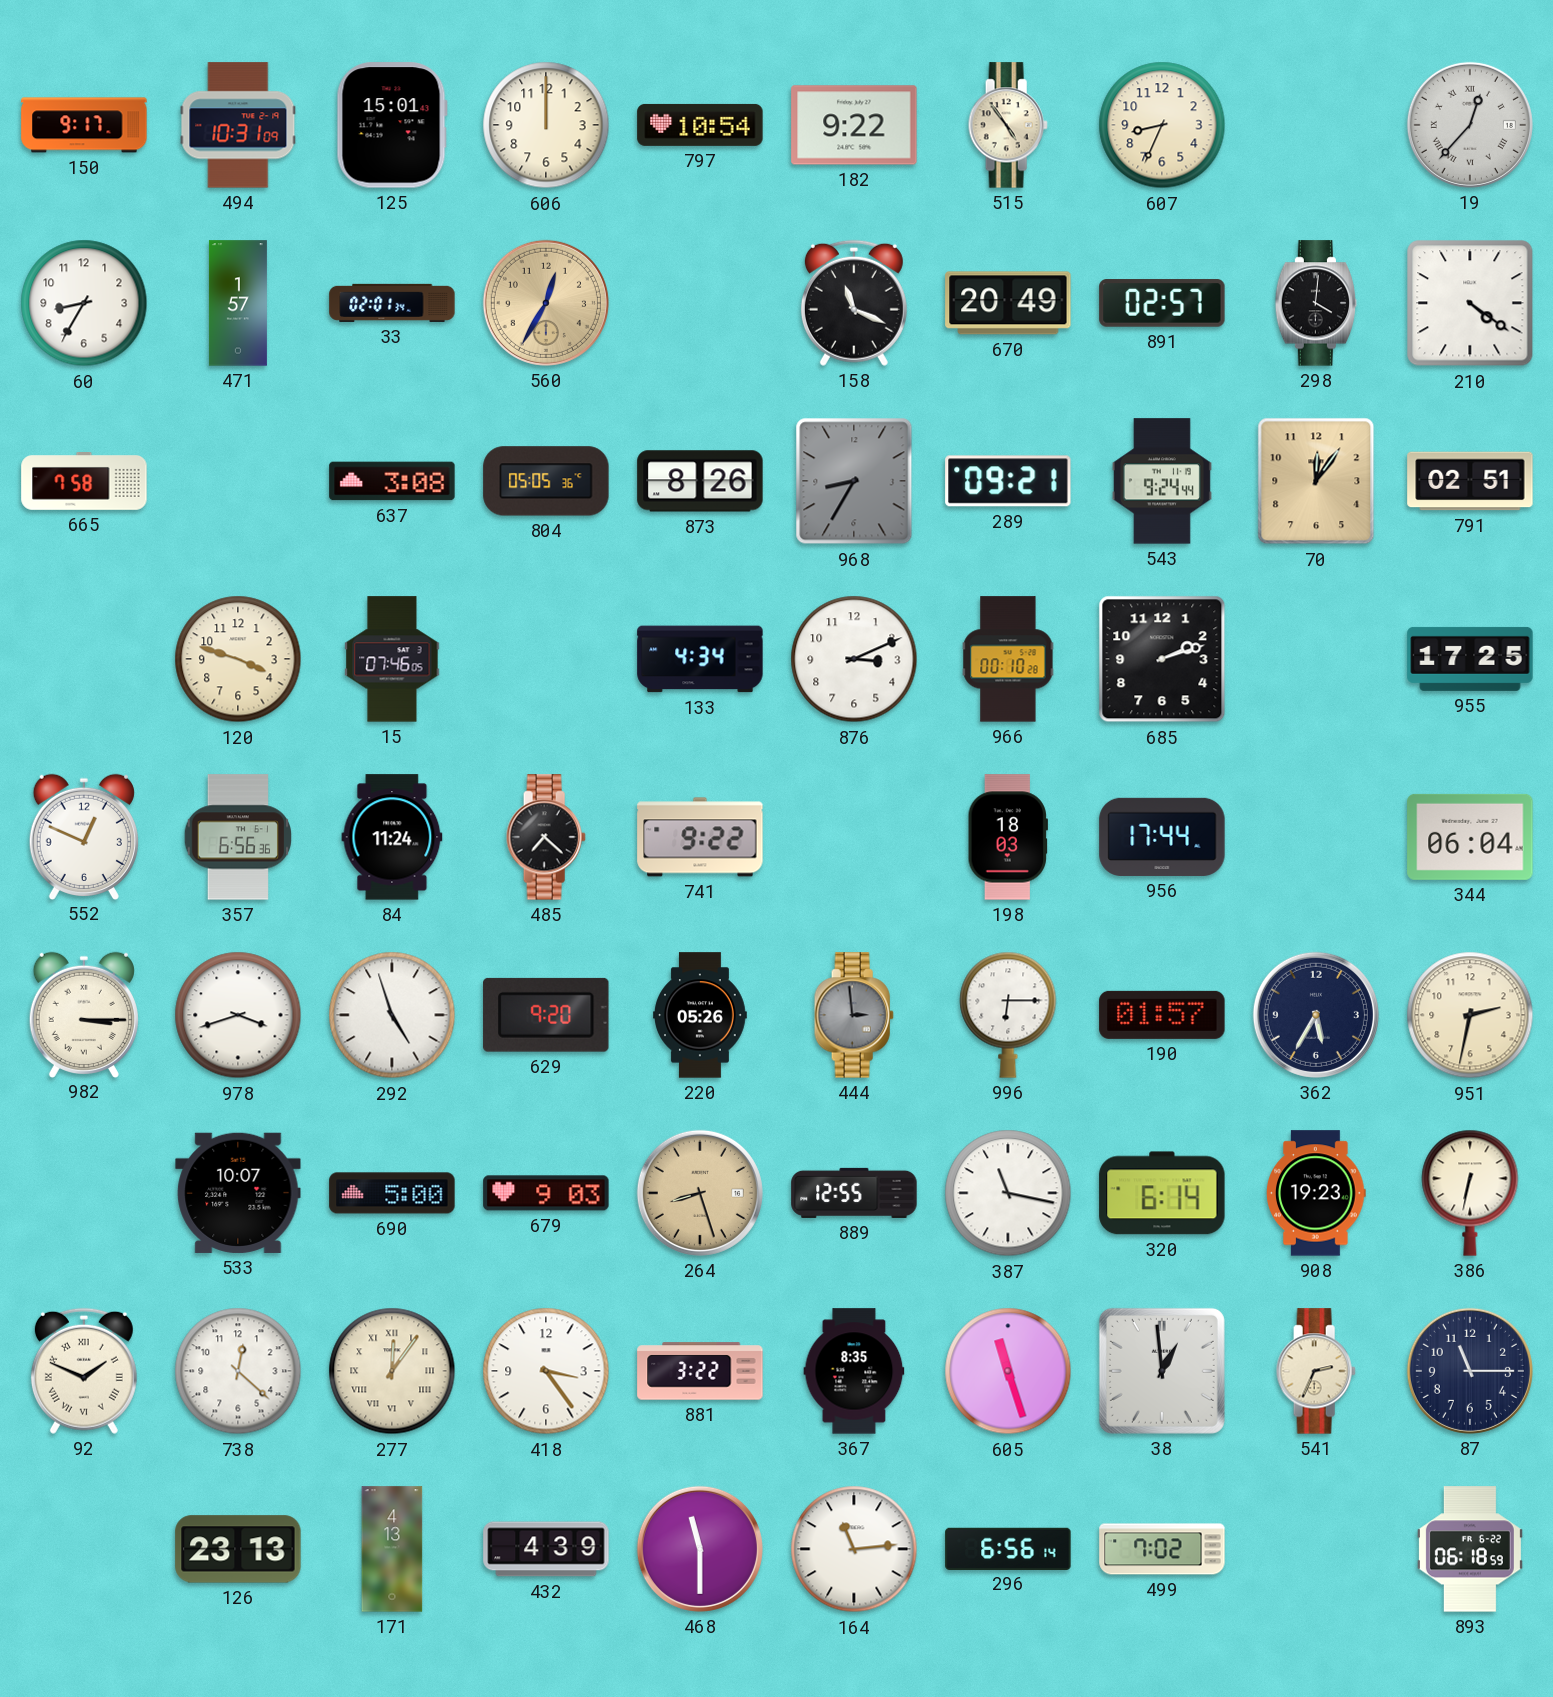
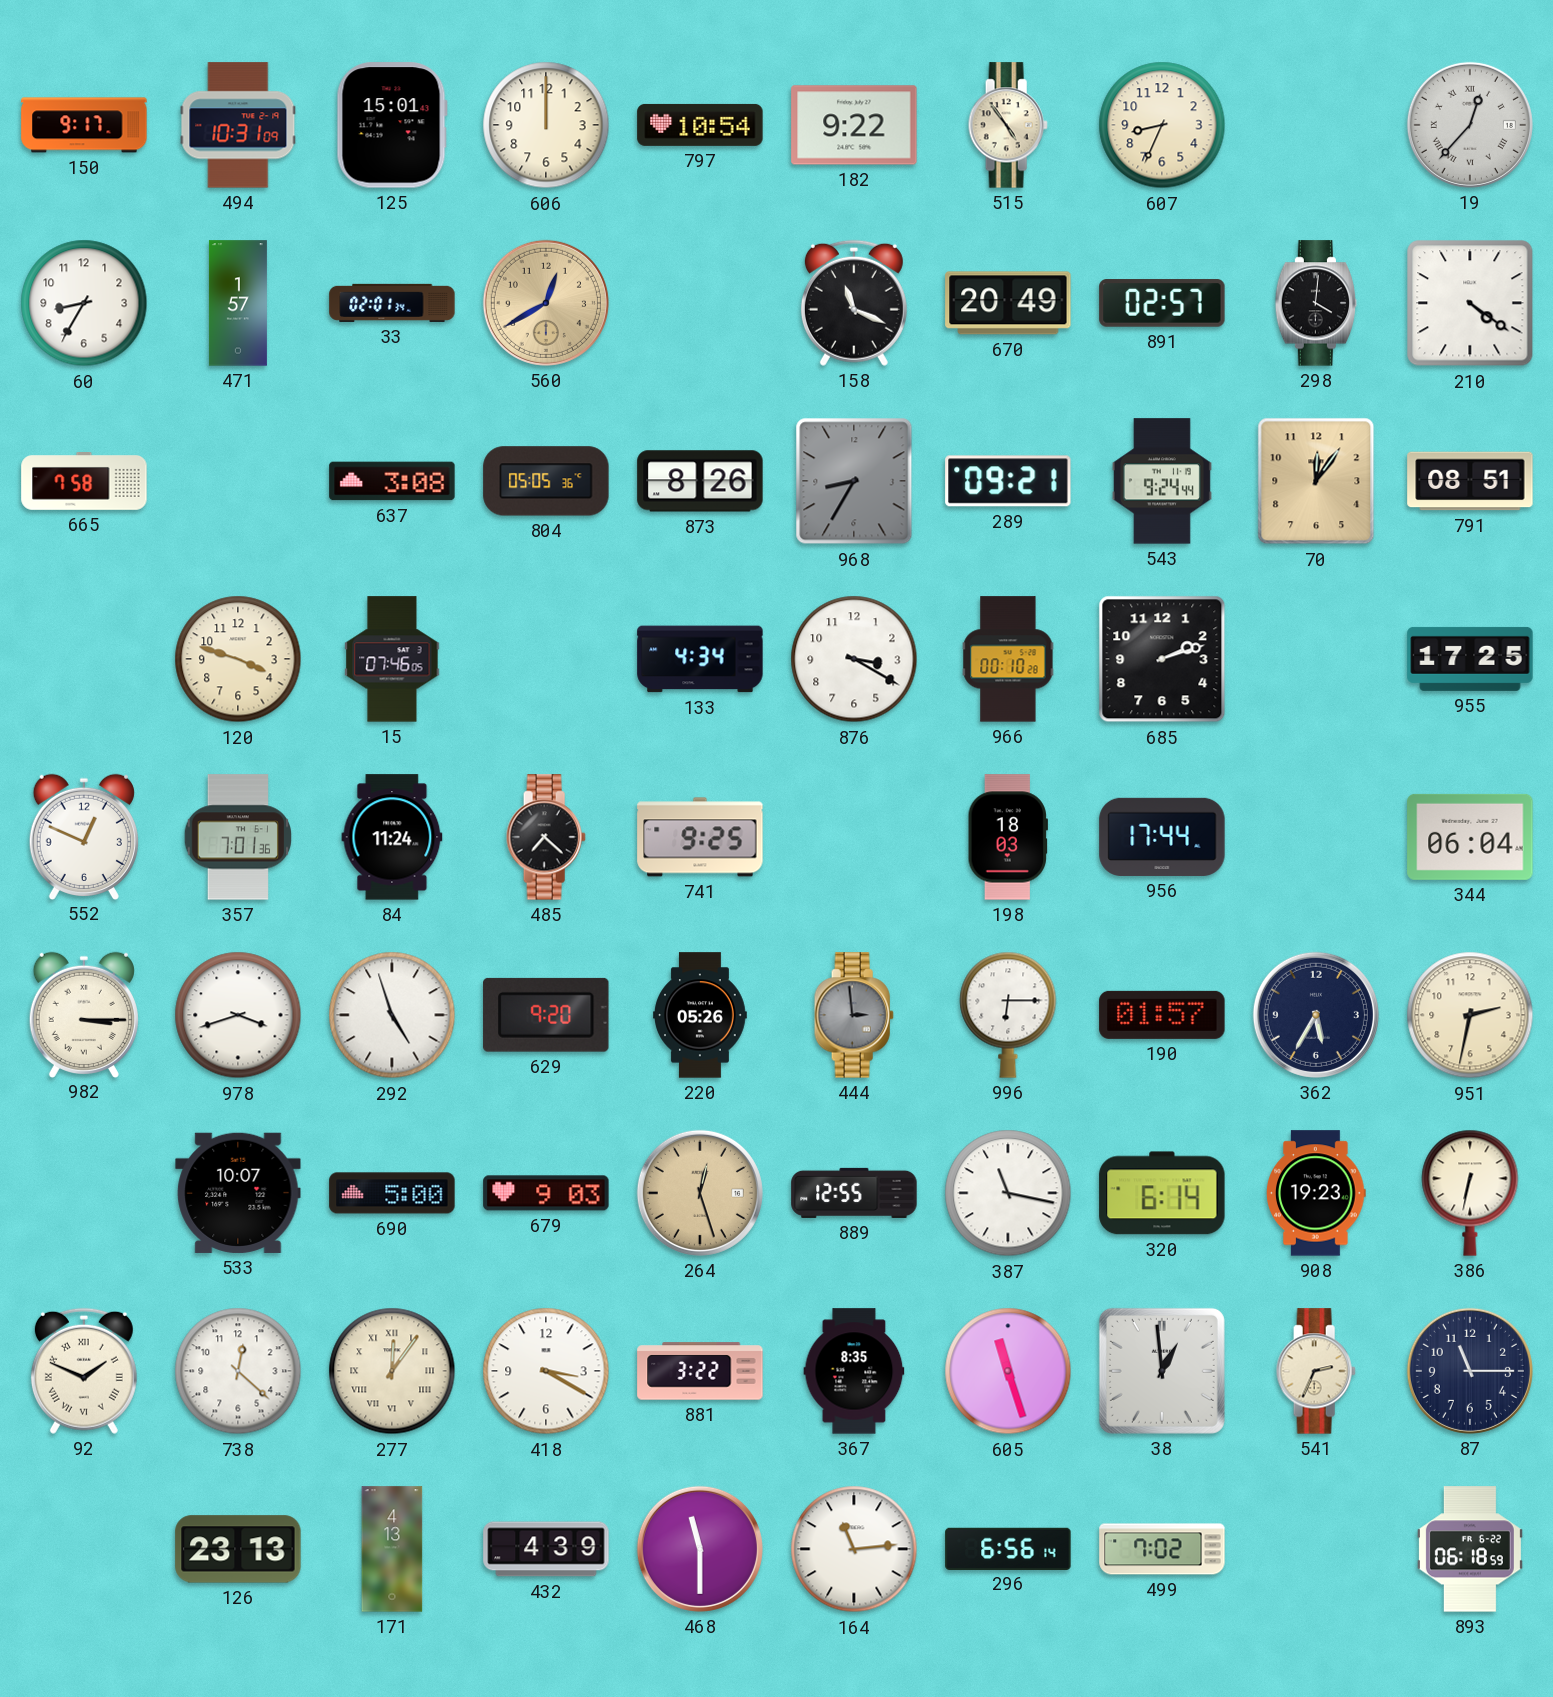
560: 12:35 -> 12:40 (546, 303)
791: 02:51 -> 08:51 (1470, 481)
876: 3:11 -> 3:20 (854, 659)
357: 6:56 -> 7:01 (238, 837)
741: 9:22 -> 9:25 (700, 837)
264: 8:27 -> 12:27 (700, 1193)
418: 3:24 -> 3:20 (546, 1371)
